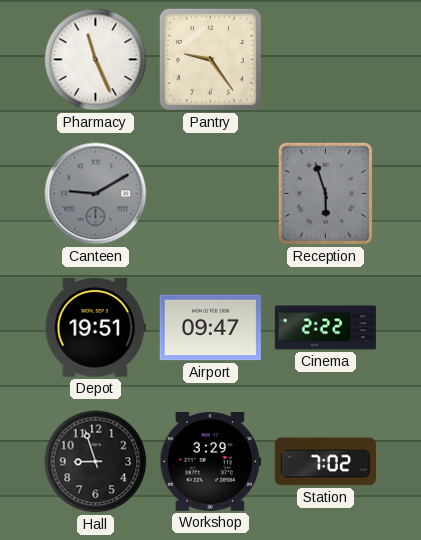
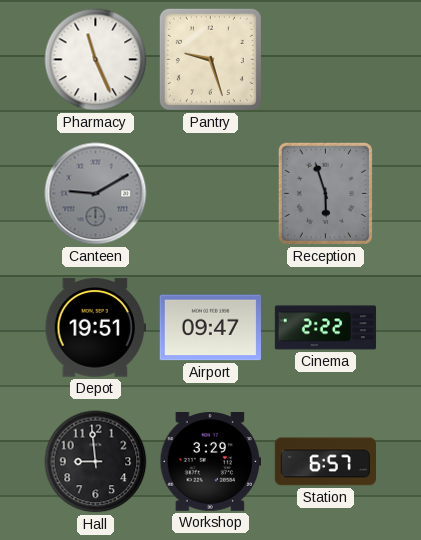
Pantry: 9:24 -> 9:27 (210, 59)
Hall: 8:57 -> 8:59 (96, 462)
Station: 7:02 -> 6:57 (325, 462)
